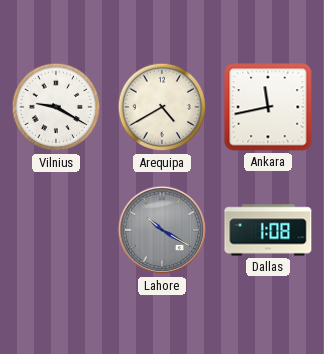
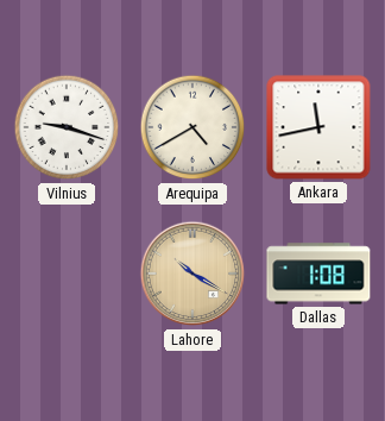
Vilnius: 9:20 -> 9:18 (67, 127)
Lahore dial: grey -> champagne (192, 274)
